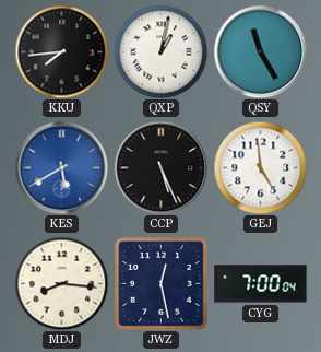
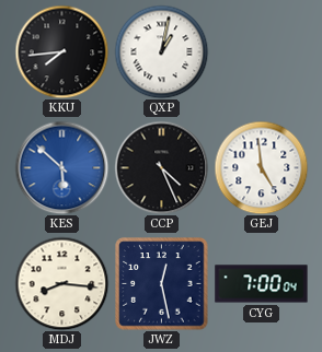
QSY: 11:25 -> none (260, 51)
KES: 5:40 -> 5:52 (61, 167)
CCP: 5:26 -> 4:26 (161, 167)
